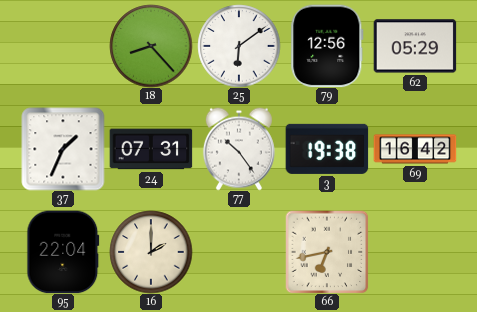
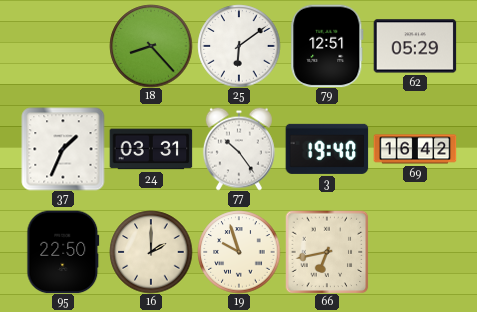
79: 12:56 -> 12:51 (327, 46)
24: 07:31 -> 03:31 (151, 149)
3: 19:38 -> 19:40 (327, 149)
95: 22:04 -> 22:50 (63, 252)
19: none -> 9:57 (239, 252)
